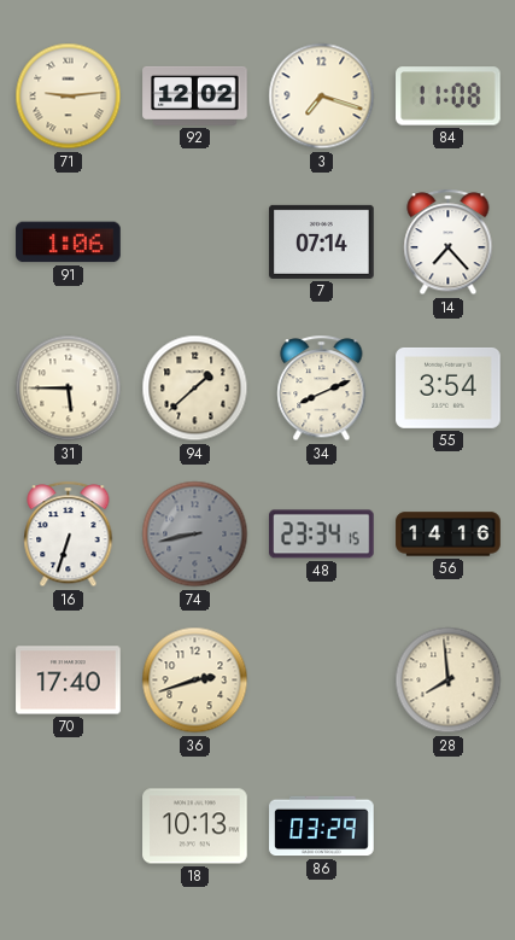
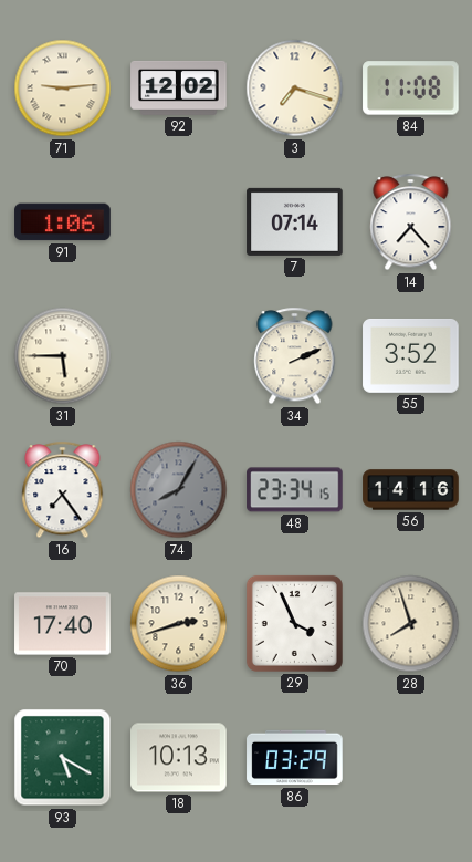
94: 1:38 -> none (195, 389)
34: 8:11 -> 2:11 (295, 356)
55: 3:54 -> 3:52 (411, 355)
16: 6:33 -> 7:24 (63, 490)
74: 8:43 -> 8:05 (179, 490)
29: none -> 3:56 (294, 623)
28: 7:59 -> 7:57 (411, 624)
93: none -> 5:20 (63, 758)
